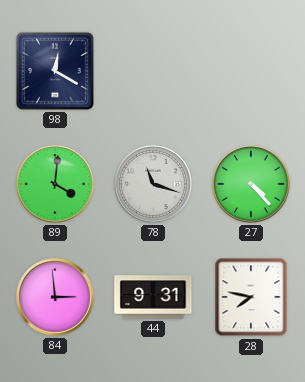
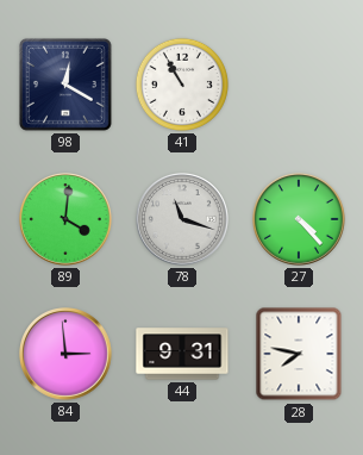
41: none -> 10:55 (182, 85)
